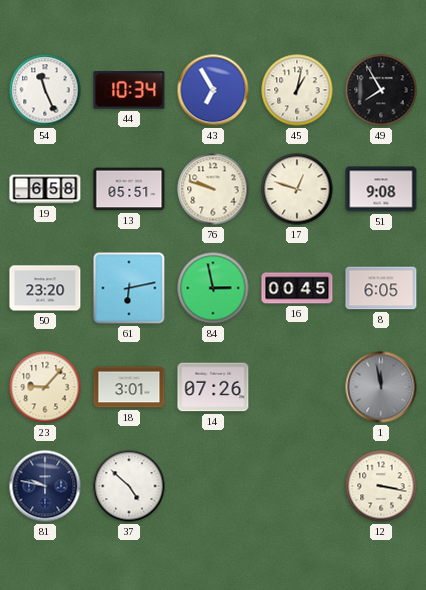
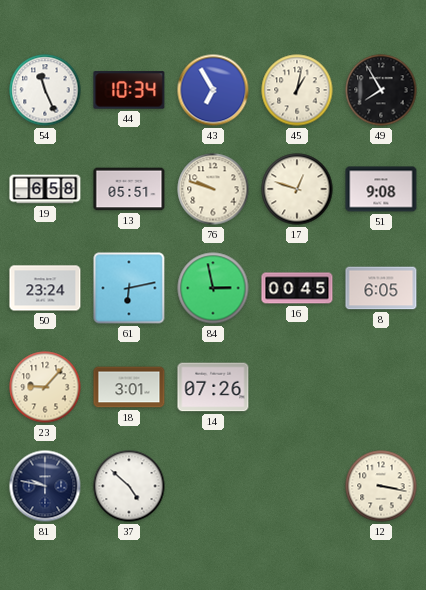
50: 23:20 -> 23:24 (45, 288)
1: 11:58 -> none (381, 387)
